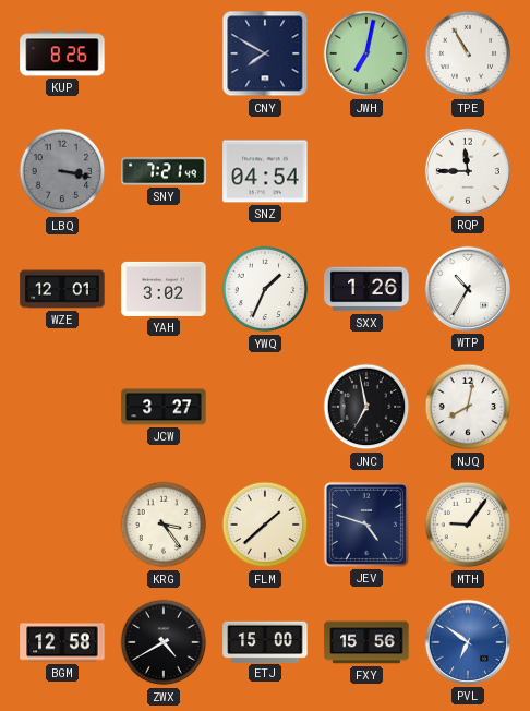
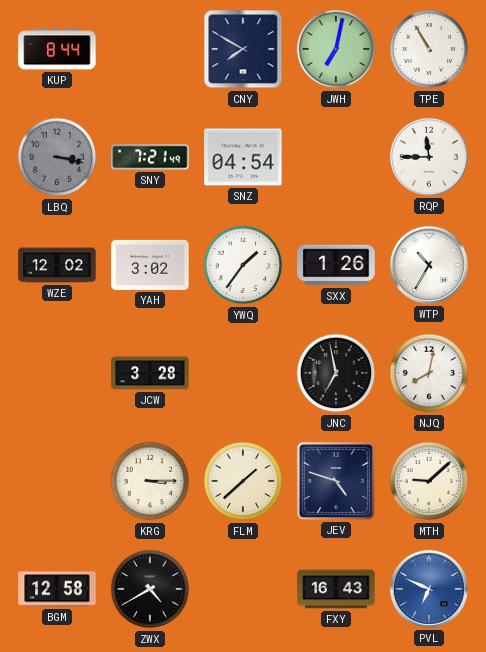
KUP: 8:26 -> 8:44 (57, 49)
WZE: 12:01 -> 12:02 (57, 265)
YWQ: 1:34 -> 1:36 (243, 265)
JCW: 3:27 -> 3:28 (150, 373)
KRG: 3:24 -> 3:15 (150, 481)
MTH: 9:06 -> 9:08 (429, 481)
ETJ: 15:00 -> none (265, 641)
FXY: 15:56 -> 16:43 (336, 589)
PVL: 6:51 -> 6:49 (429, 589)
